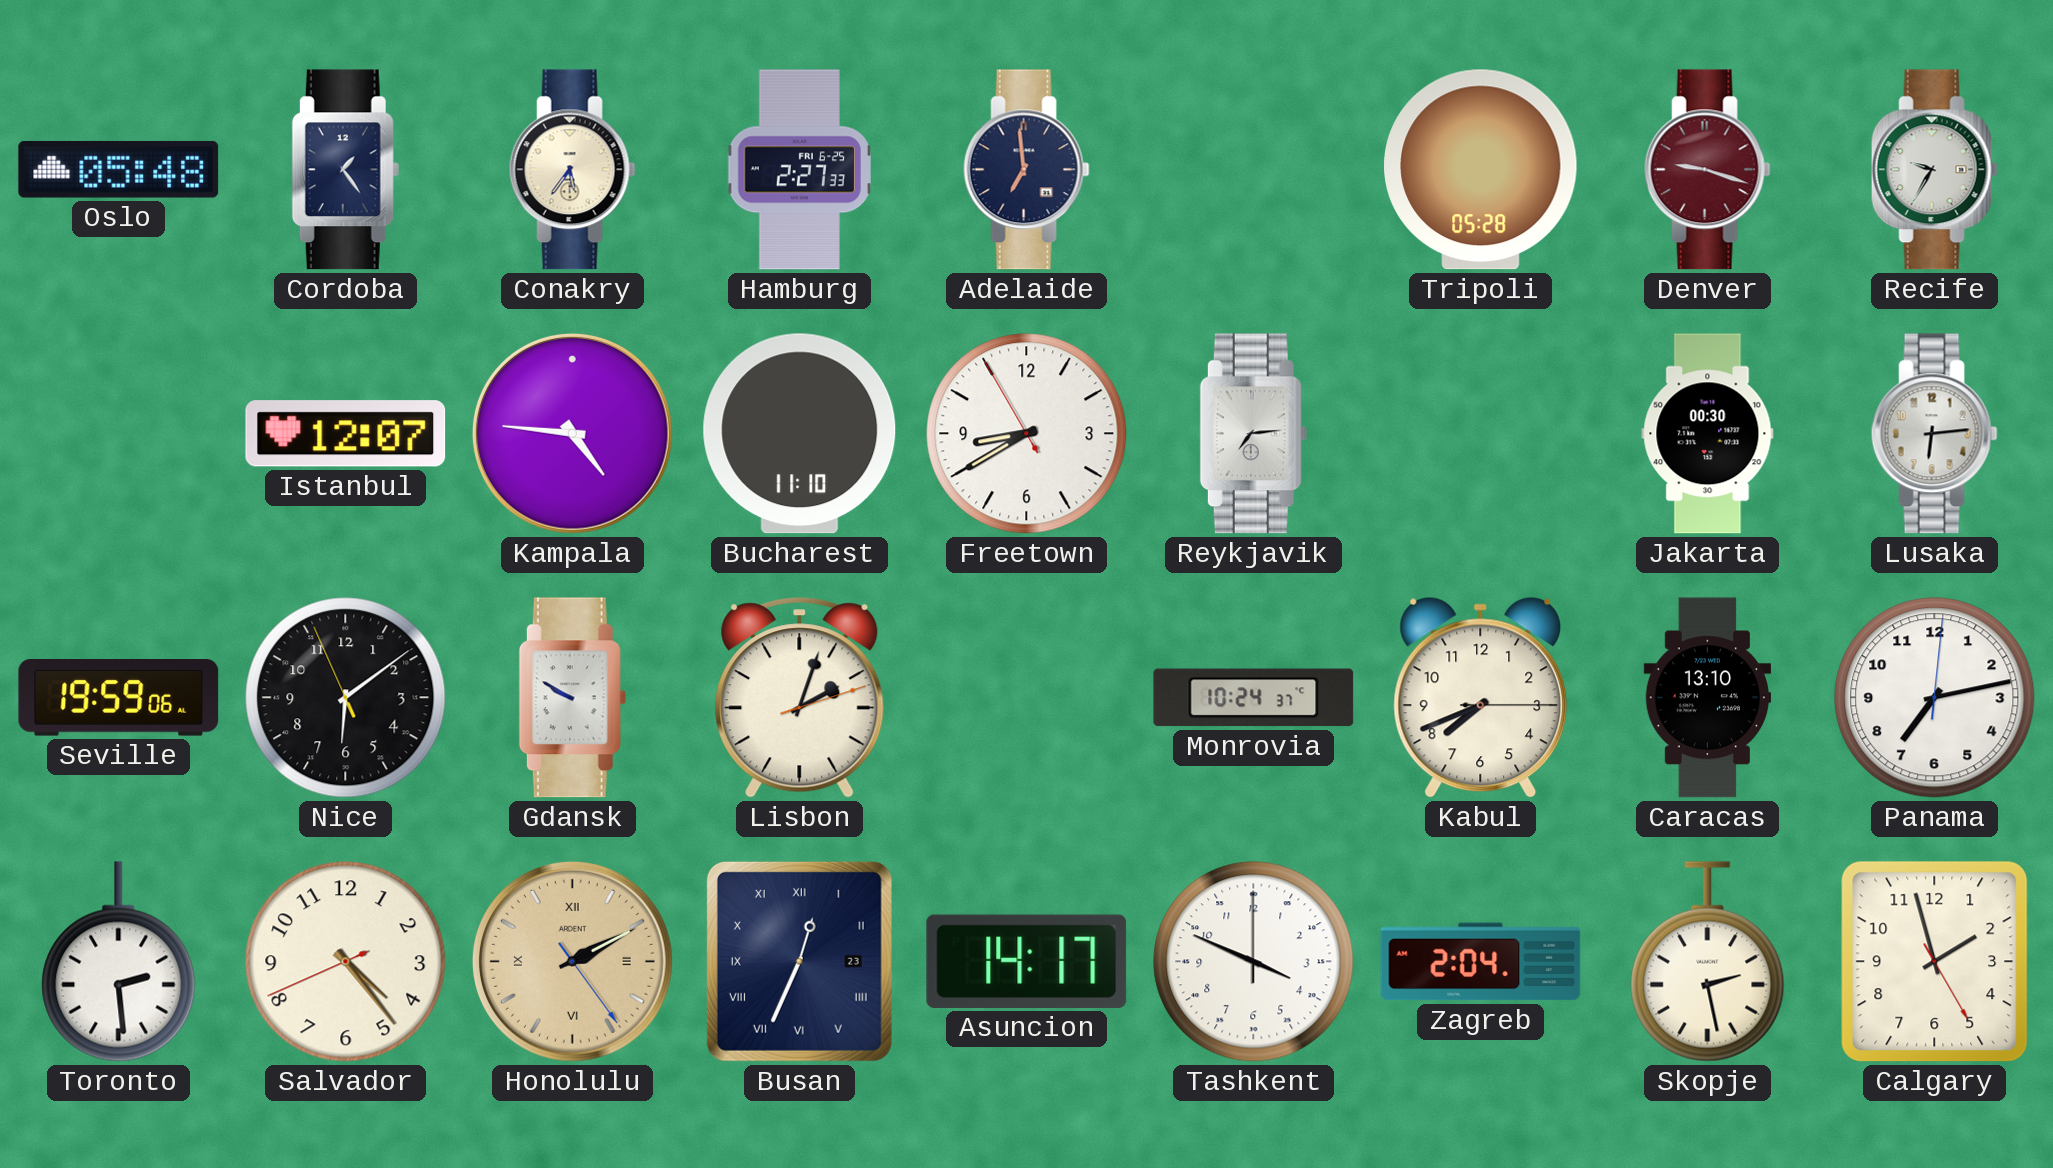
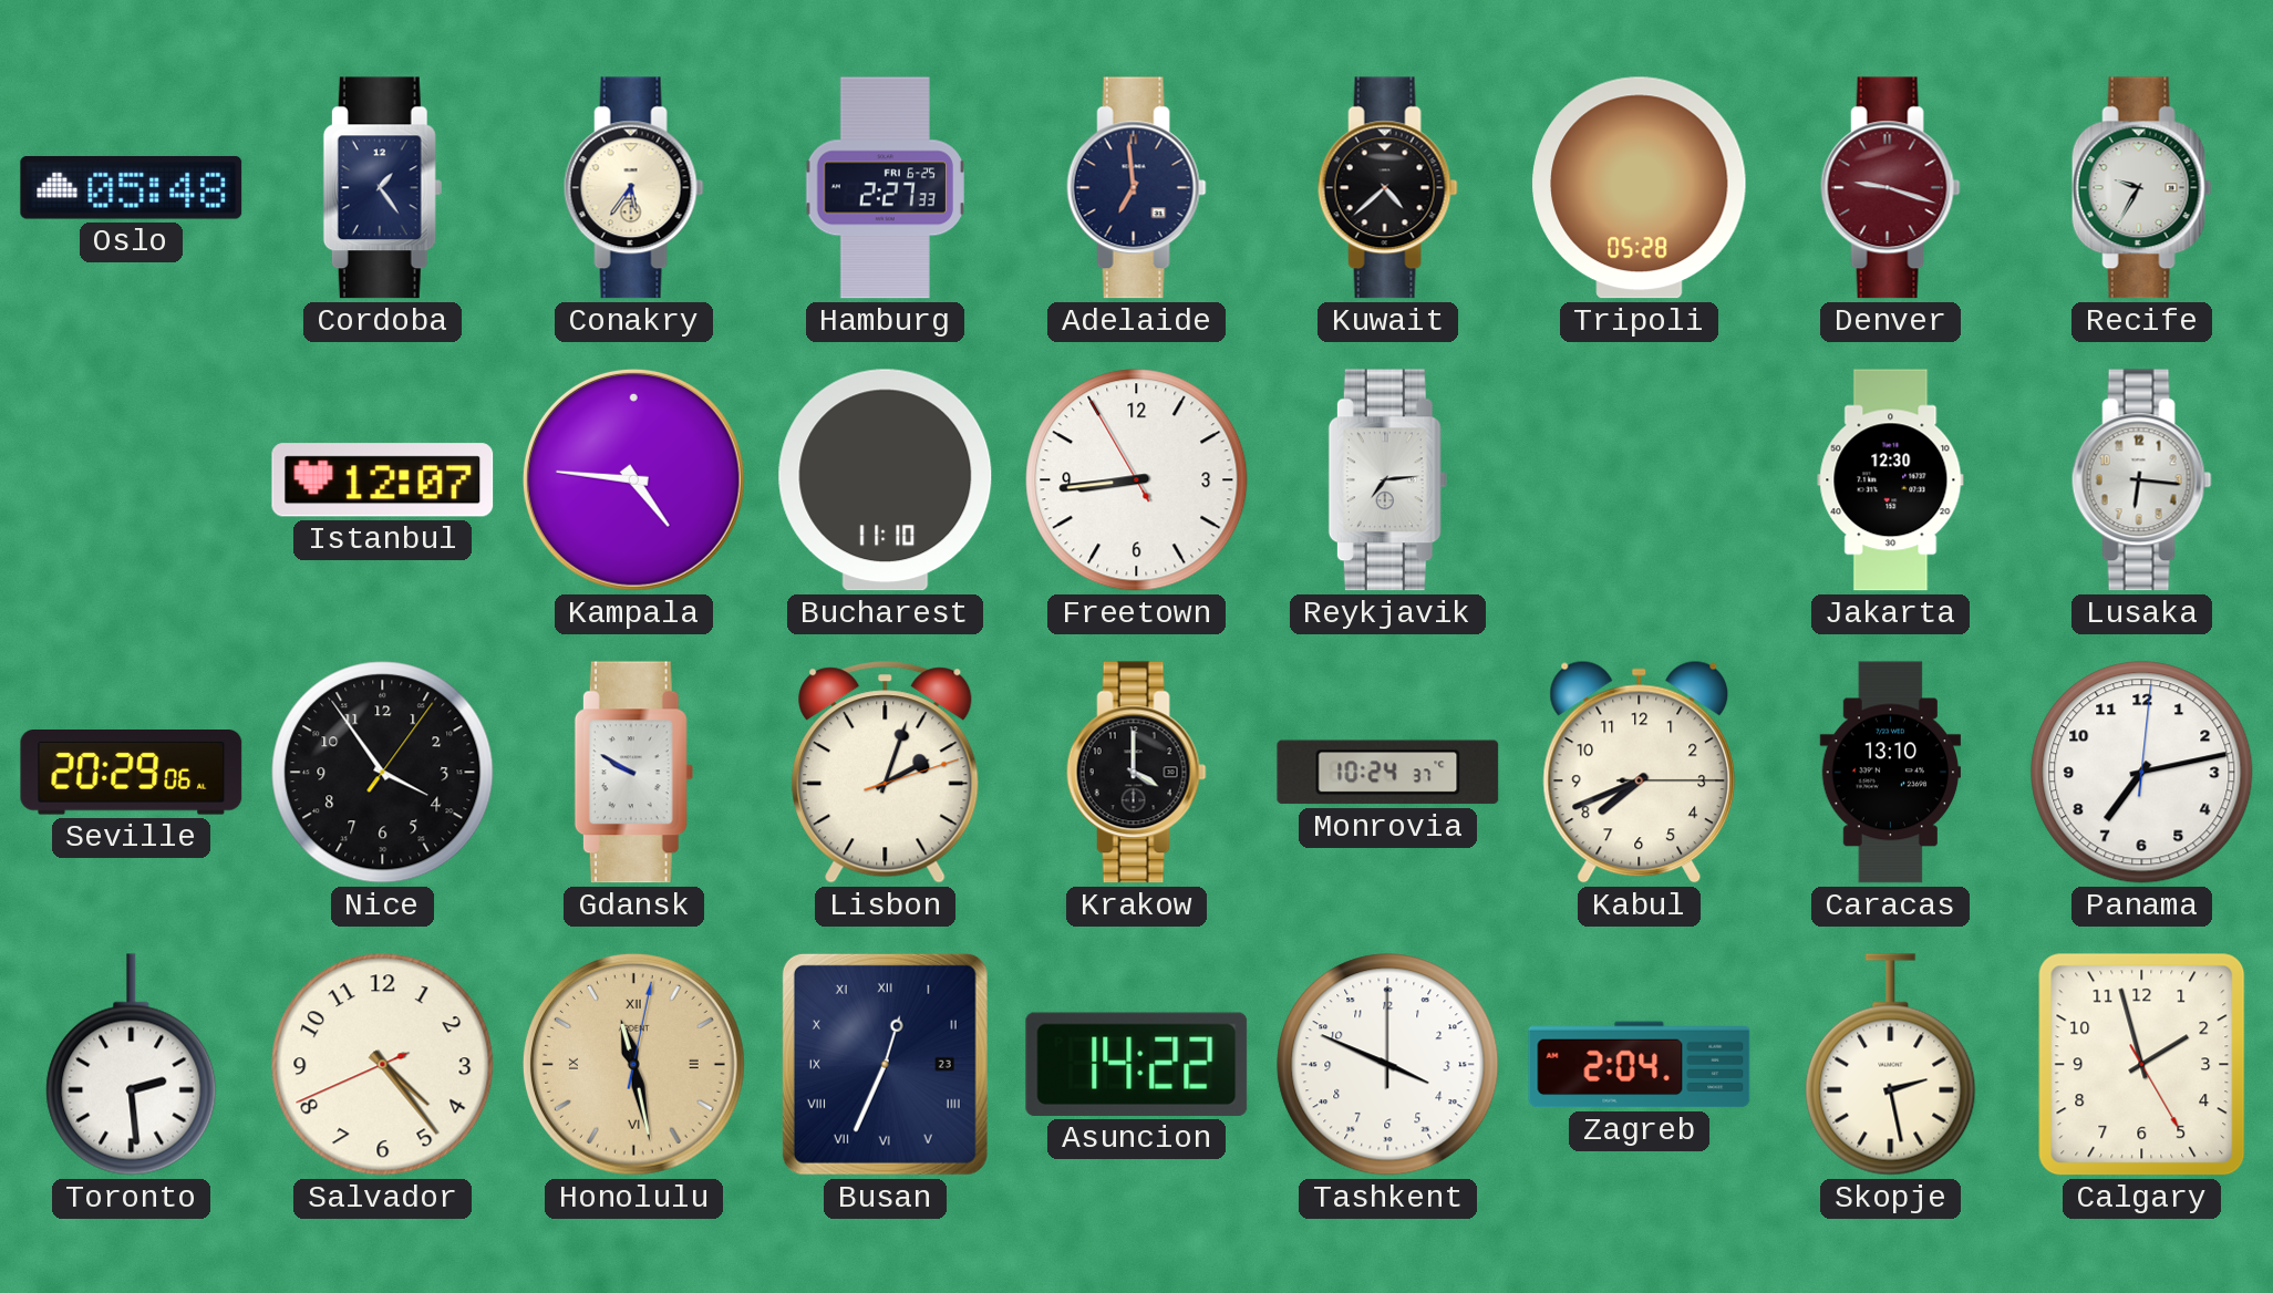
Kuwait: none -> 4:38 (1387, 188)
Freetown: 8:39 -> 8:43 (1137, 480)
Jakarta: 00:30 -> 12:30 (1891, 480)
Lusaka: 6:14 -> 6:16 (2141, 480)
Seville: 19:59 -> 20:29 (132, 773)
Nice: 6:08 -> 3:54 (383, 773)
Krakow: none -> 4:00 (1136, 773)
Honolulu: 2:10 -> 11:28 (633, 1064)
Asuncion: 14:17 -> 14:22 (1137, 1064)
